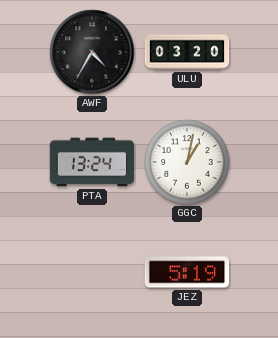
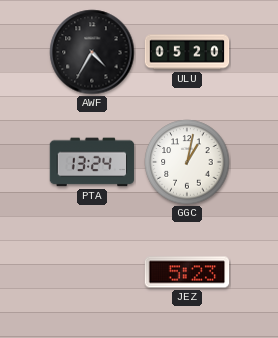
ULU: 03:20 -> 05:20 (187, 52)
JEZ: 5:19 -> 5:23 (187, 272)
